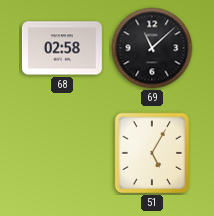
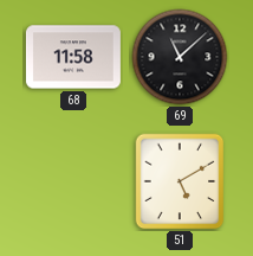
68: 02:58 -> 11:58 (73, 57)
51: 5:05 -> 5:10 (180, 181)
